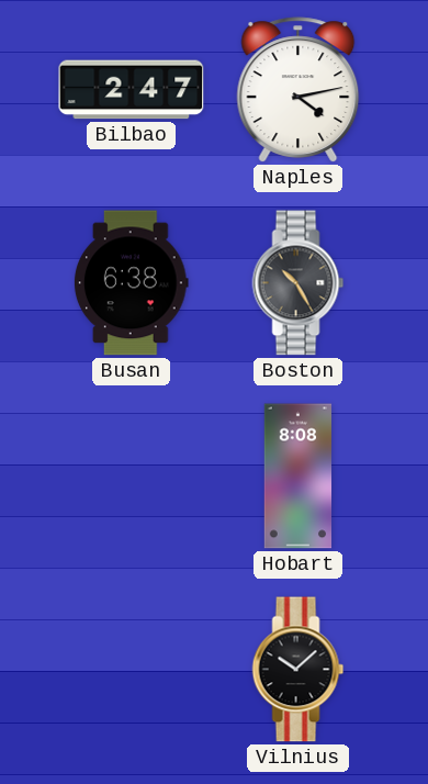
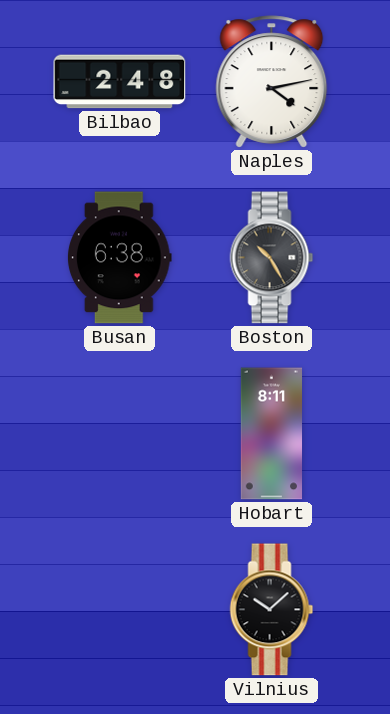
Bilbao: 2:47 -> 2:48 (120, 82)
Hobart: 8:08 -> 8:11 (272, 434)
